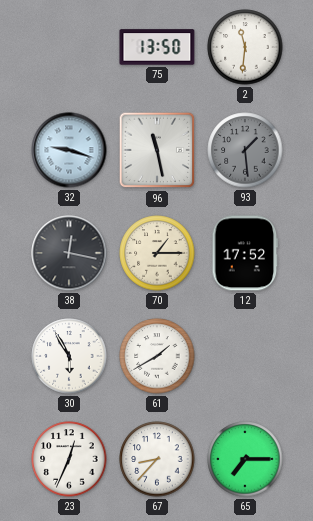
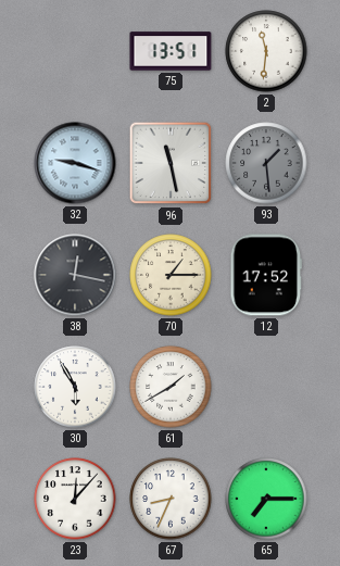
75: 13:50 -> 13:51 (171, 51)
23: 12:34 -> 12:07 (75, 499)
67: 8:37 -> 8:34 (171, 499)
